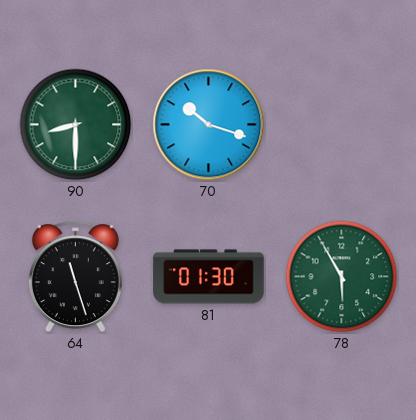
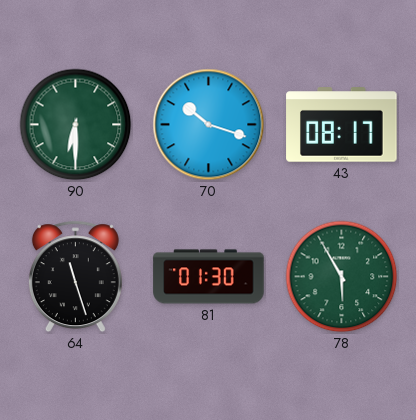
90: 8:30 -> 6:30 (76, 125)
43: none -> 08:17 (342, 125)
